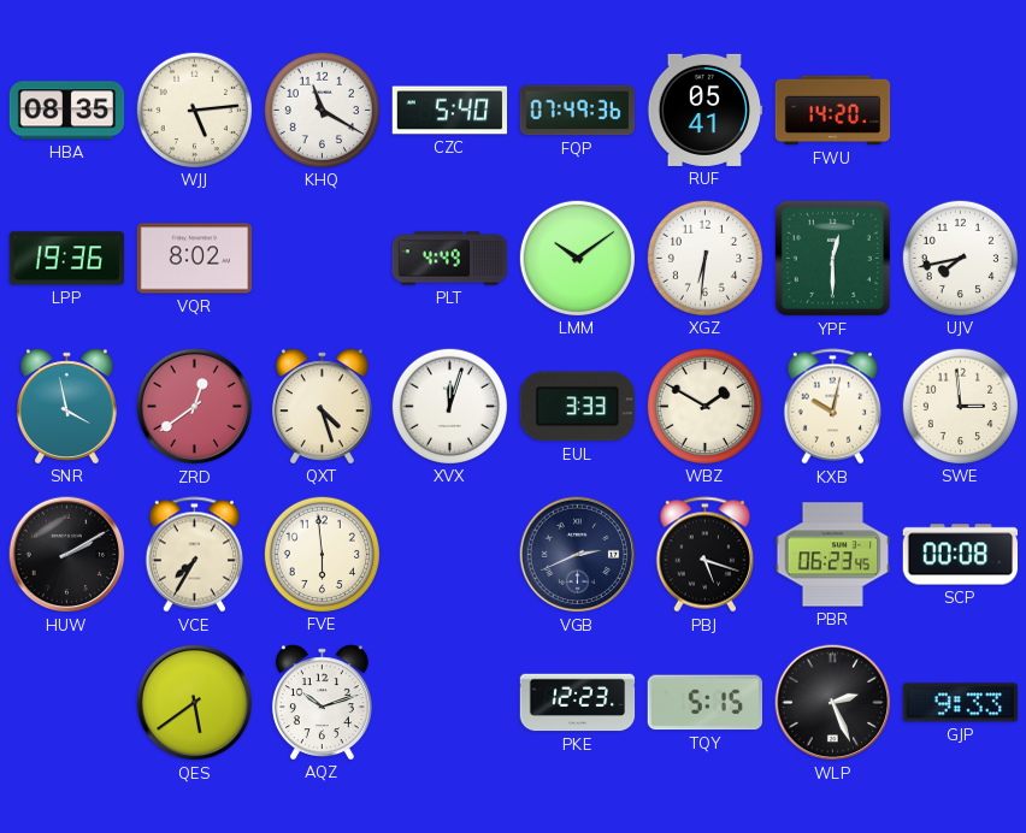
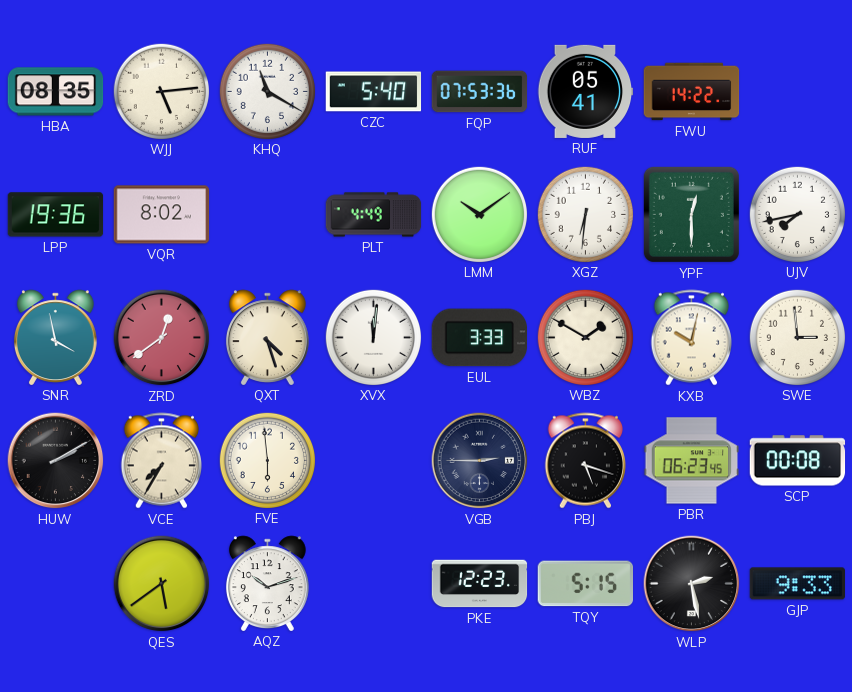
FQP: 07:49 -> 07:53 (480, 92)
FWU: 14:20 -> 14:22 (692, 92)
XVX: 12:03 -> 12:01 (373, 337)
VGB: 2:41 -> 2:45 (480, 461)
WLP: 2:26 -> 2:28 (692, 584)
